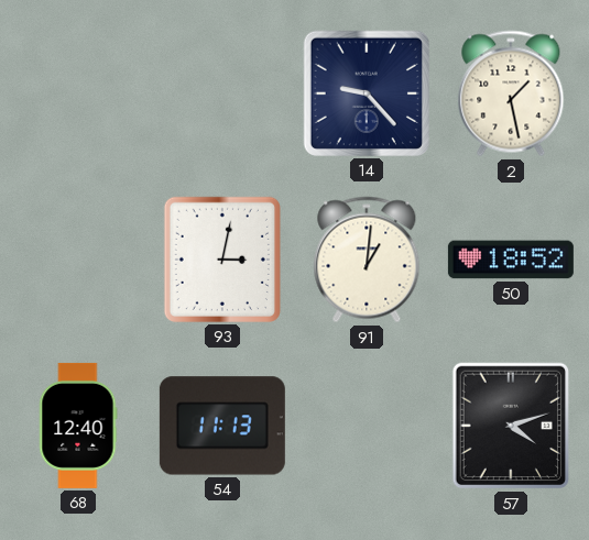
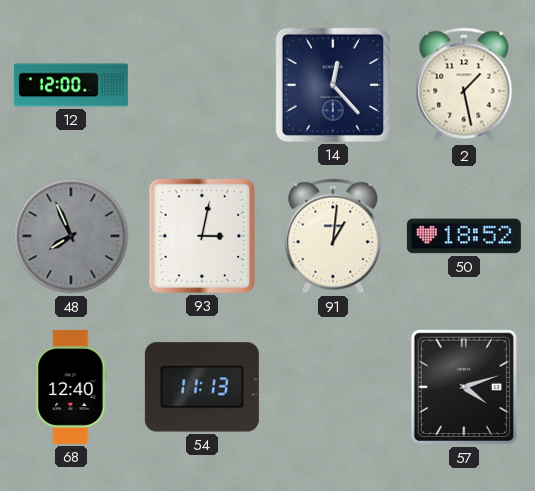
12: none -> 12:00 (71, 85)
14: 9:23 -> 12:23 (333, 85)
48: none -> 7:56 (71, 236)
